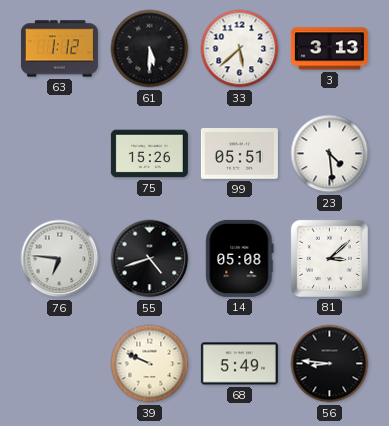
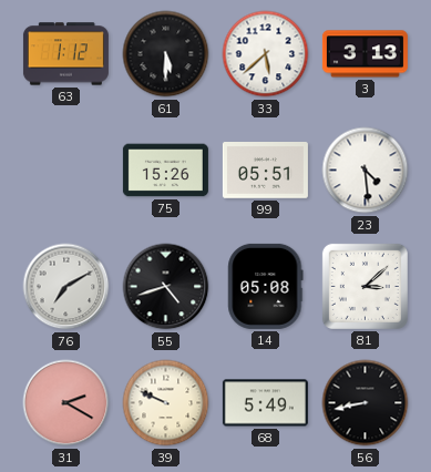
76: 6:46 -> 7:10 (66, 287)
31: none -> 2:20 (66, 403)
56: 8:46 -> 8:43 (366, 403)
